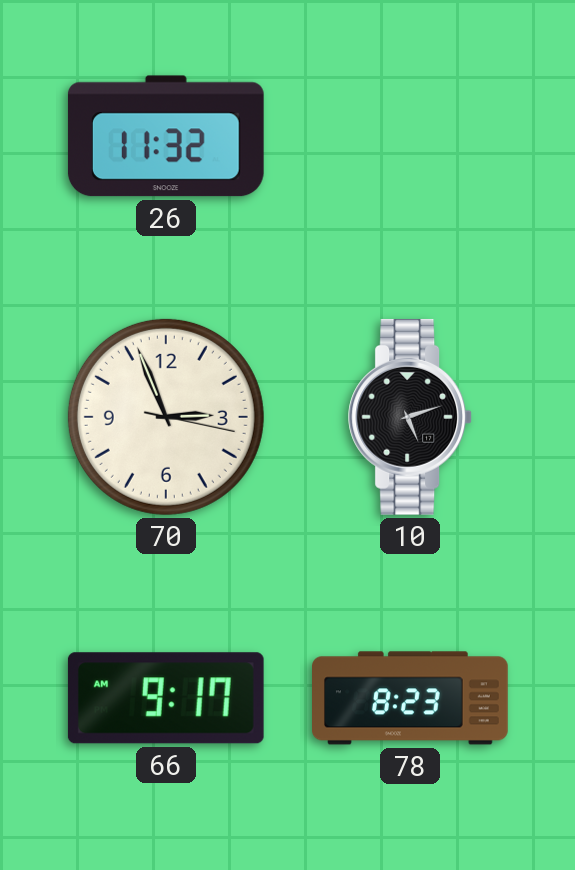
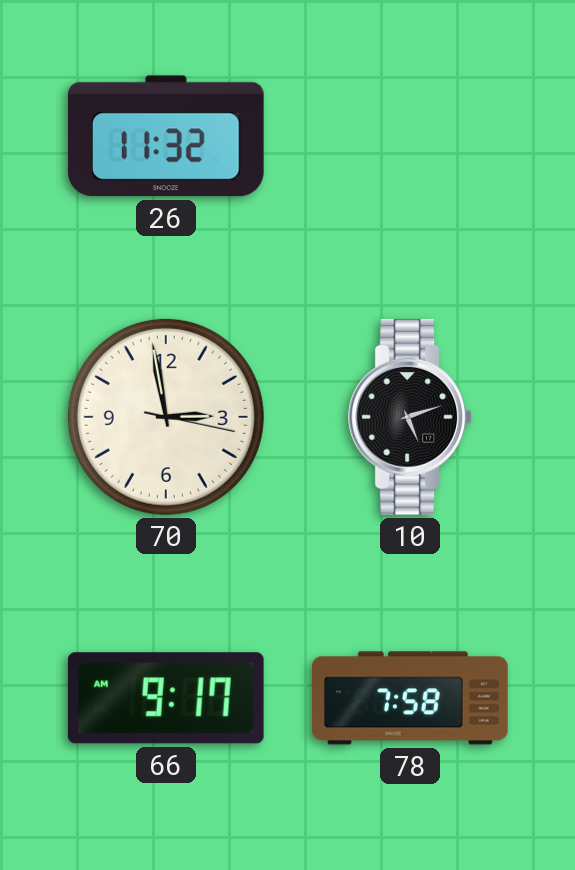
70: 2:56 -> 2:58 (166, 417)
78: 8:23 -> 7:58 (411, 698)
